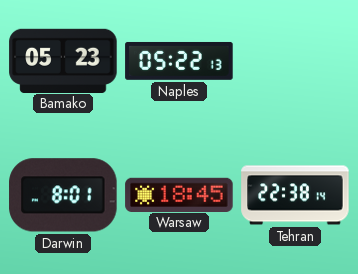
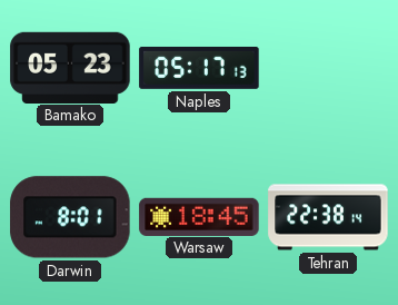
Naples: 05:22 -> 05:17 (199, 68)
